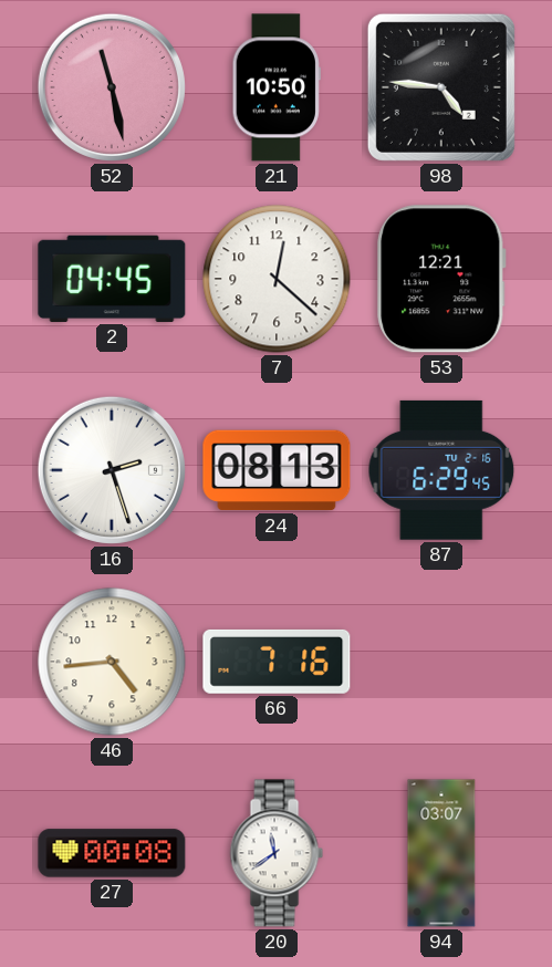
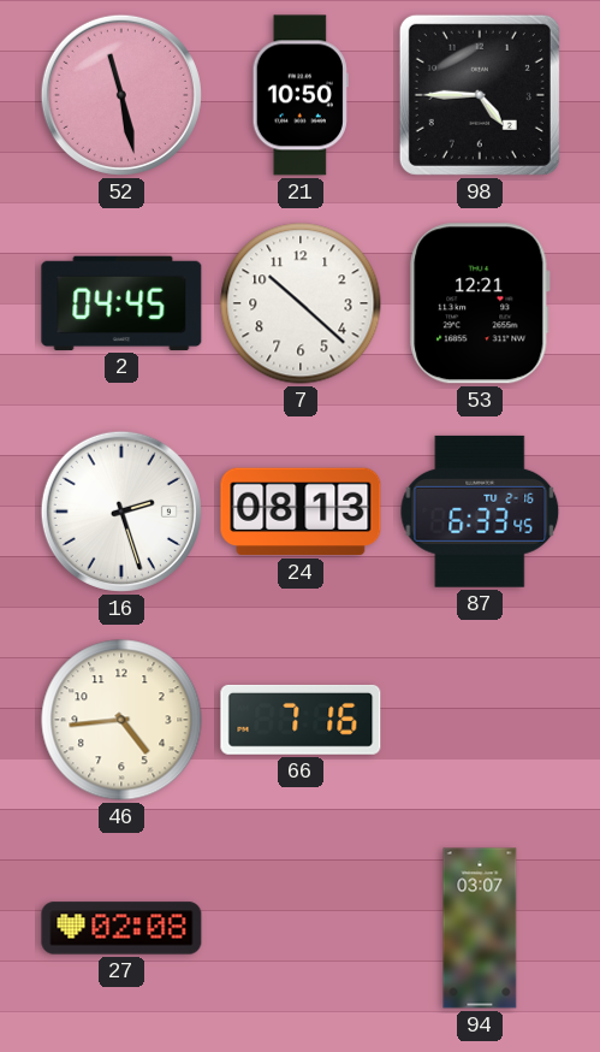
98: 4:46 -> 4:45 (480, 95)
7: 12:22 -> 10:22 (301, 303)
87: 6:29 -> 6:33 (480, 512)
27: 00:08 -> 02:08 (121, 928)
20: 11:39 -> none (277, 853)
